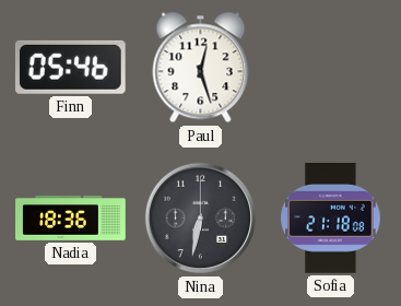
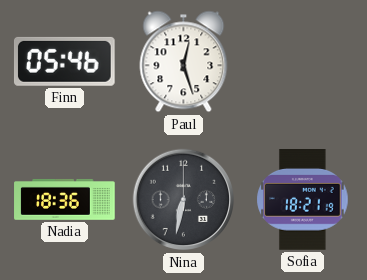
Sofia: 21:18 -> 18:21 (303, 200)
